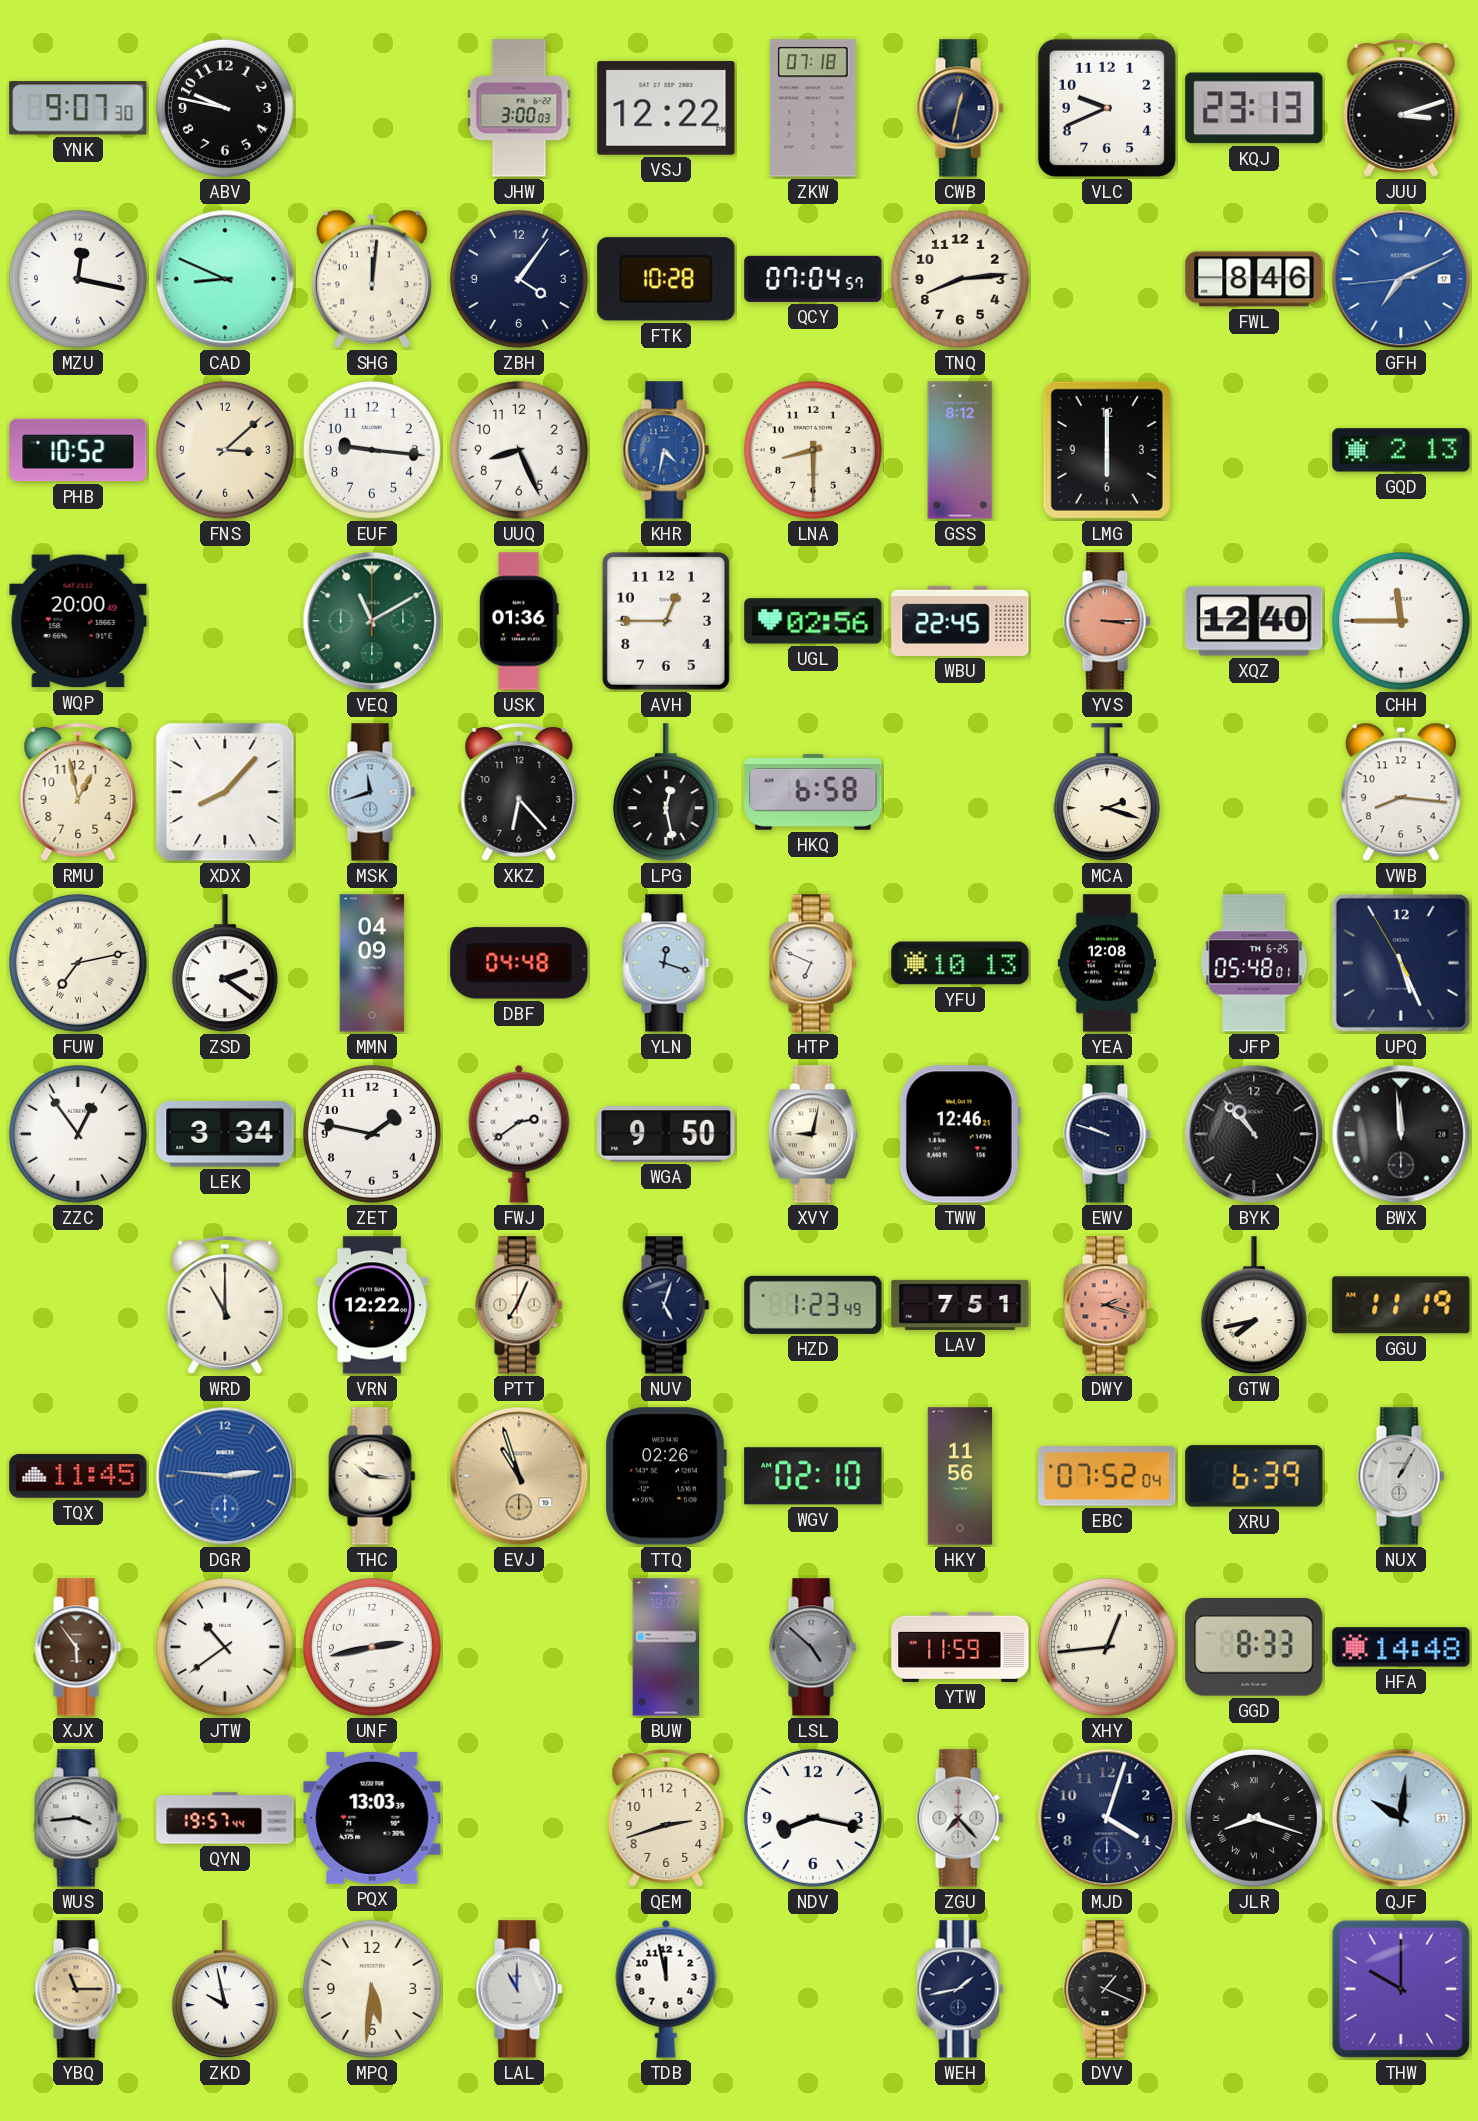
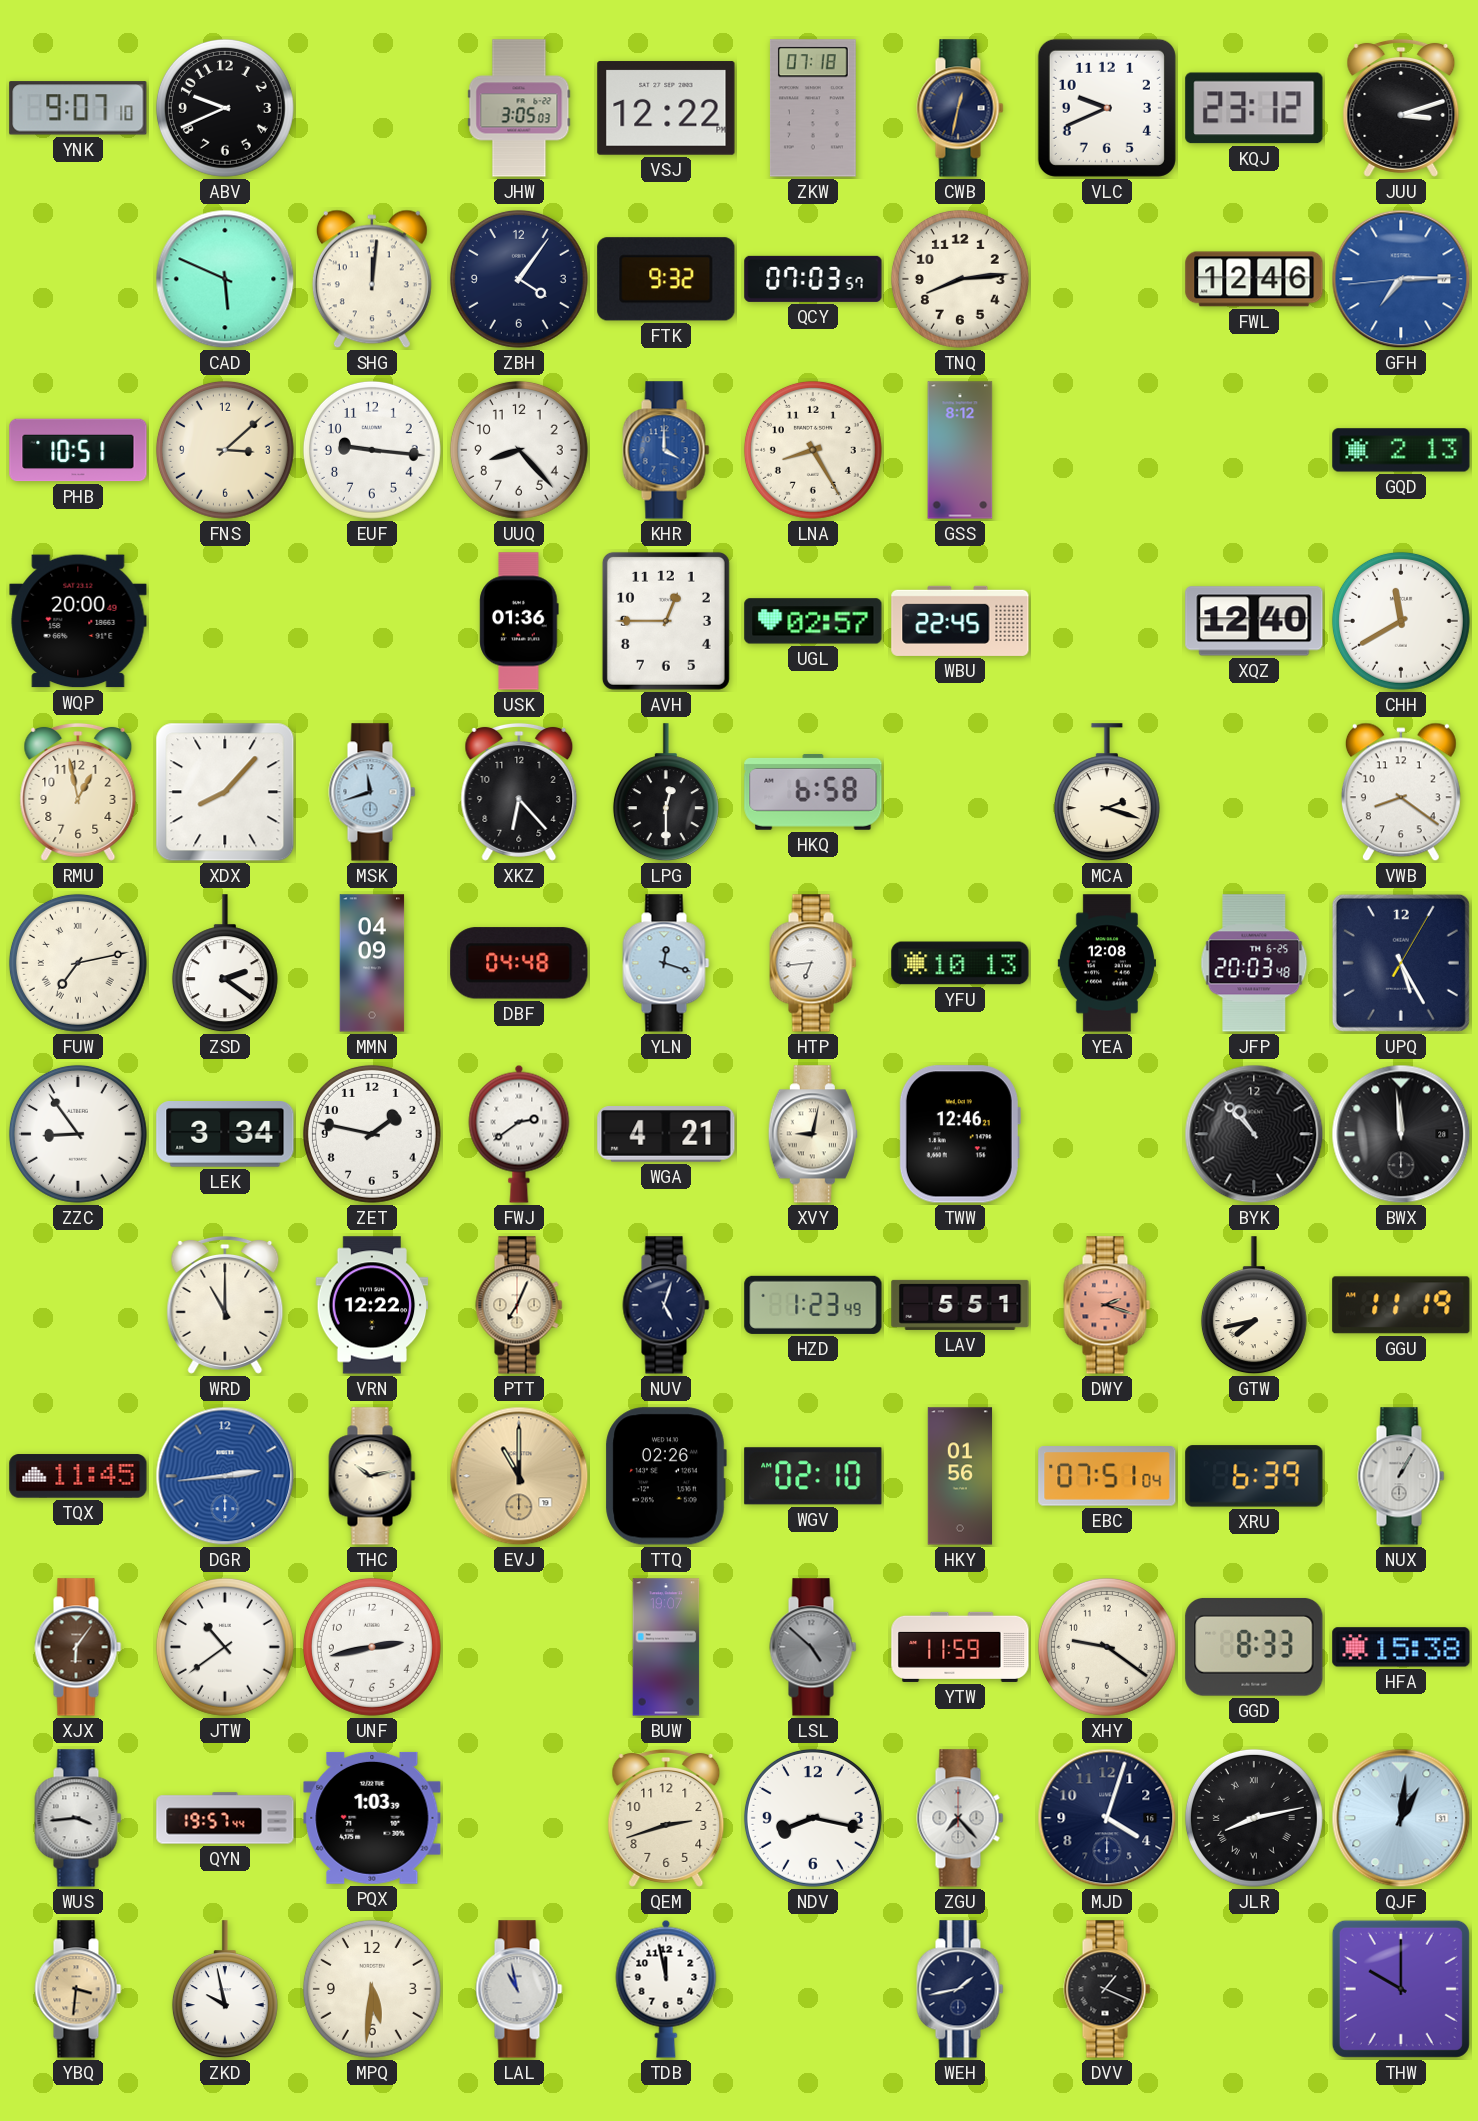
YNK: 9:07:30 -> 9:07:10 (78, 108)
ABV: 9:47 -> 9:41 (225, 108)
JHW: 3:00 -> 3:05 (519, 108)
KQJ: 23:13 -> 23:12 (1254, 108)
MZU: 12:17 -> none (78, 279)
CAD: 8:49 -> 5:49 (225, 279)
FTK: 10:28 -> 9:32 (666, 279)
QCY: 07:04 -> 07:03 (813, 279)
FWL: 8:46 -> 12:46 (1254, 279)
GFH: 7:10 -> 7:14 (1401, 279)
PHB: 10:52 -> 10:51 (78, 450)
UUQ: 8:26 -> 8:23 (519, 450)
KHR: 4:32 -> 4:00 (666, 450)
LNA: 8:30 -> 8:25 (813, 450)
LMG: 6:00 -> none (1107, 450)
VEQ: 11:10 -> none (372, 621)
UGL: 02:56 -> 02:57 (813, 621)
YVS: 3:15 -> none (1107, 621)
CHH: 11:45 -> 11:40 (1401, 621)
LPG: 12:28 -> 12:30 (666, 793)
VWB: 8:16 -> 8:21 (1401, 792)
HTP: 6:49 -> 6:44 (813, 963)
JFP: 05:48 -> 20:03 (1254, 963)
UPQ: 5:25:55 -> 5:25:05 (1401, 963)
ZZC: 12:54 -> 8:54 (78, 1134)
WGA: 9:50 -> 4:21 (666, 1135)
EWV: 9:48 -> none (1107, 1134)
LAV: 7:51 -> 5:51 (960, 1305)
DGR: 2:46 -> 2:44 (225, 1476)
THC: 10:16 -> 10:13 (372, 1476)
EVJ: 10:57 -> 11:00 (519, 1476)
HKY: 11:56 -> 01:56 (960, 1476)
EBC: 07:52 -> 07:51 (1107, 1476)
XJX: 5:54 -> 6:06 (78, 1647)
XHY: 12:44 -> 9:21 (1107, 1647)
HFA: 14:48 -> 15:38 (1401, 1647)
PQX: 13:03 -> 1:03 (372, 1818)
JLR: 8:18 -> 8:13 (1254, 1818)
QJF: 10:01 -> 1:01 (1401, 1818)
YBQ: 11:15 -> 3:31 (78, 1989)
LAL: 11:00 -> 10:58 (519, 1989)
